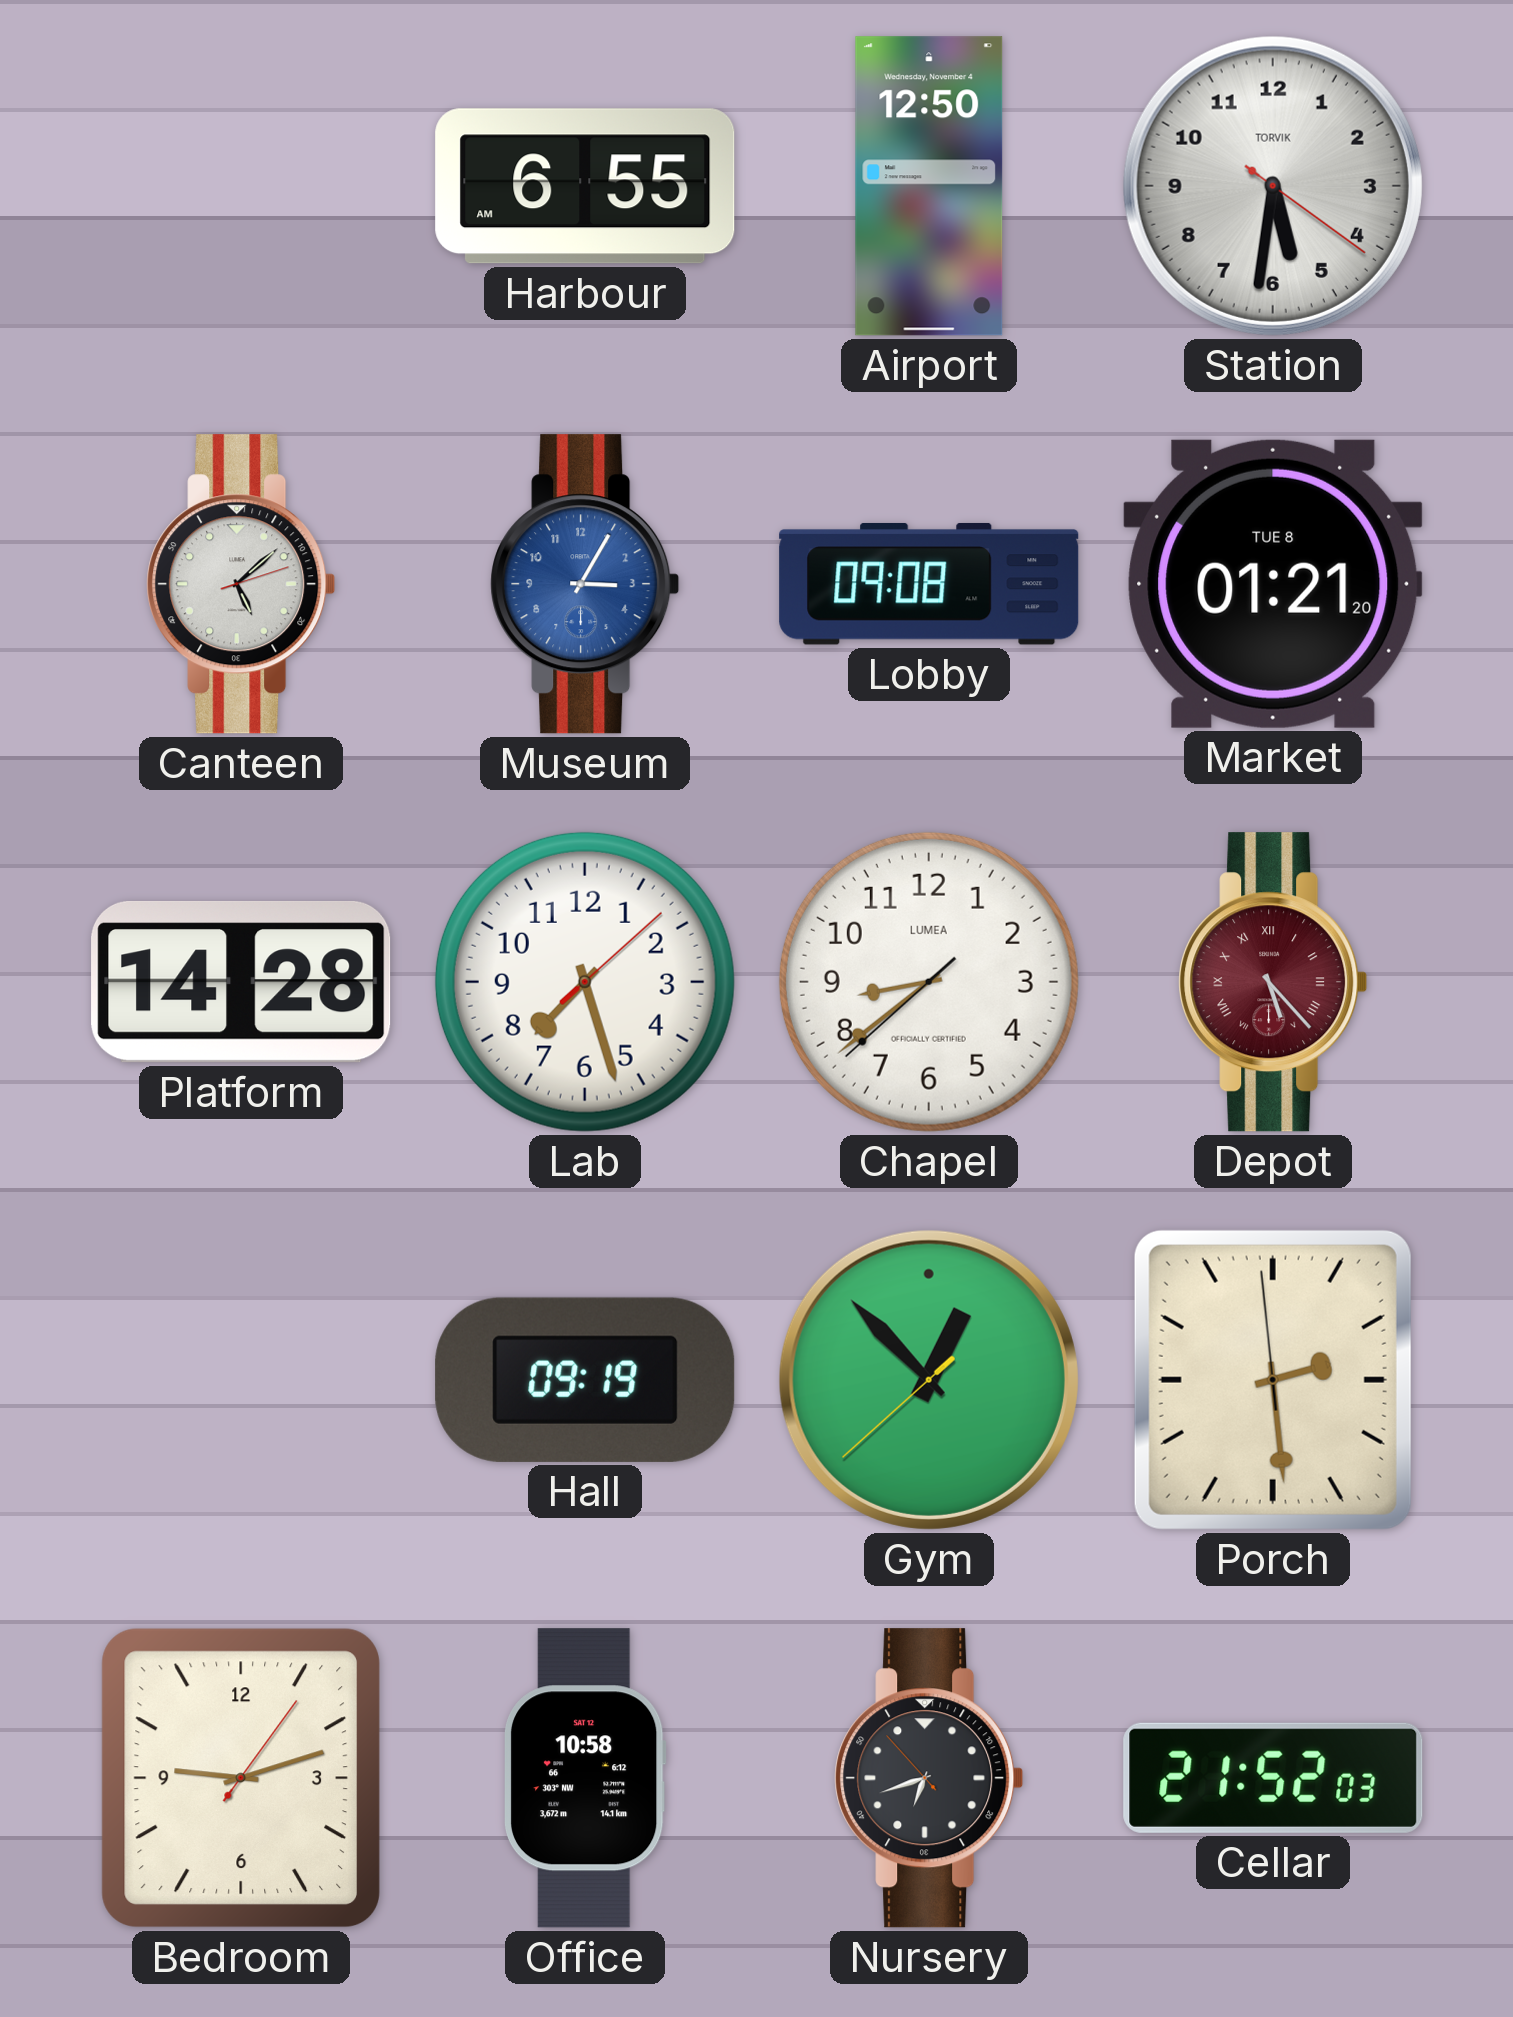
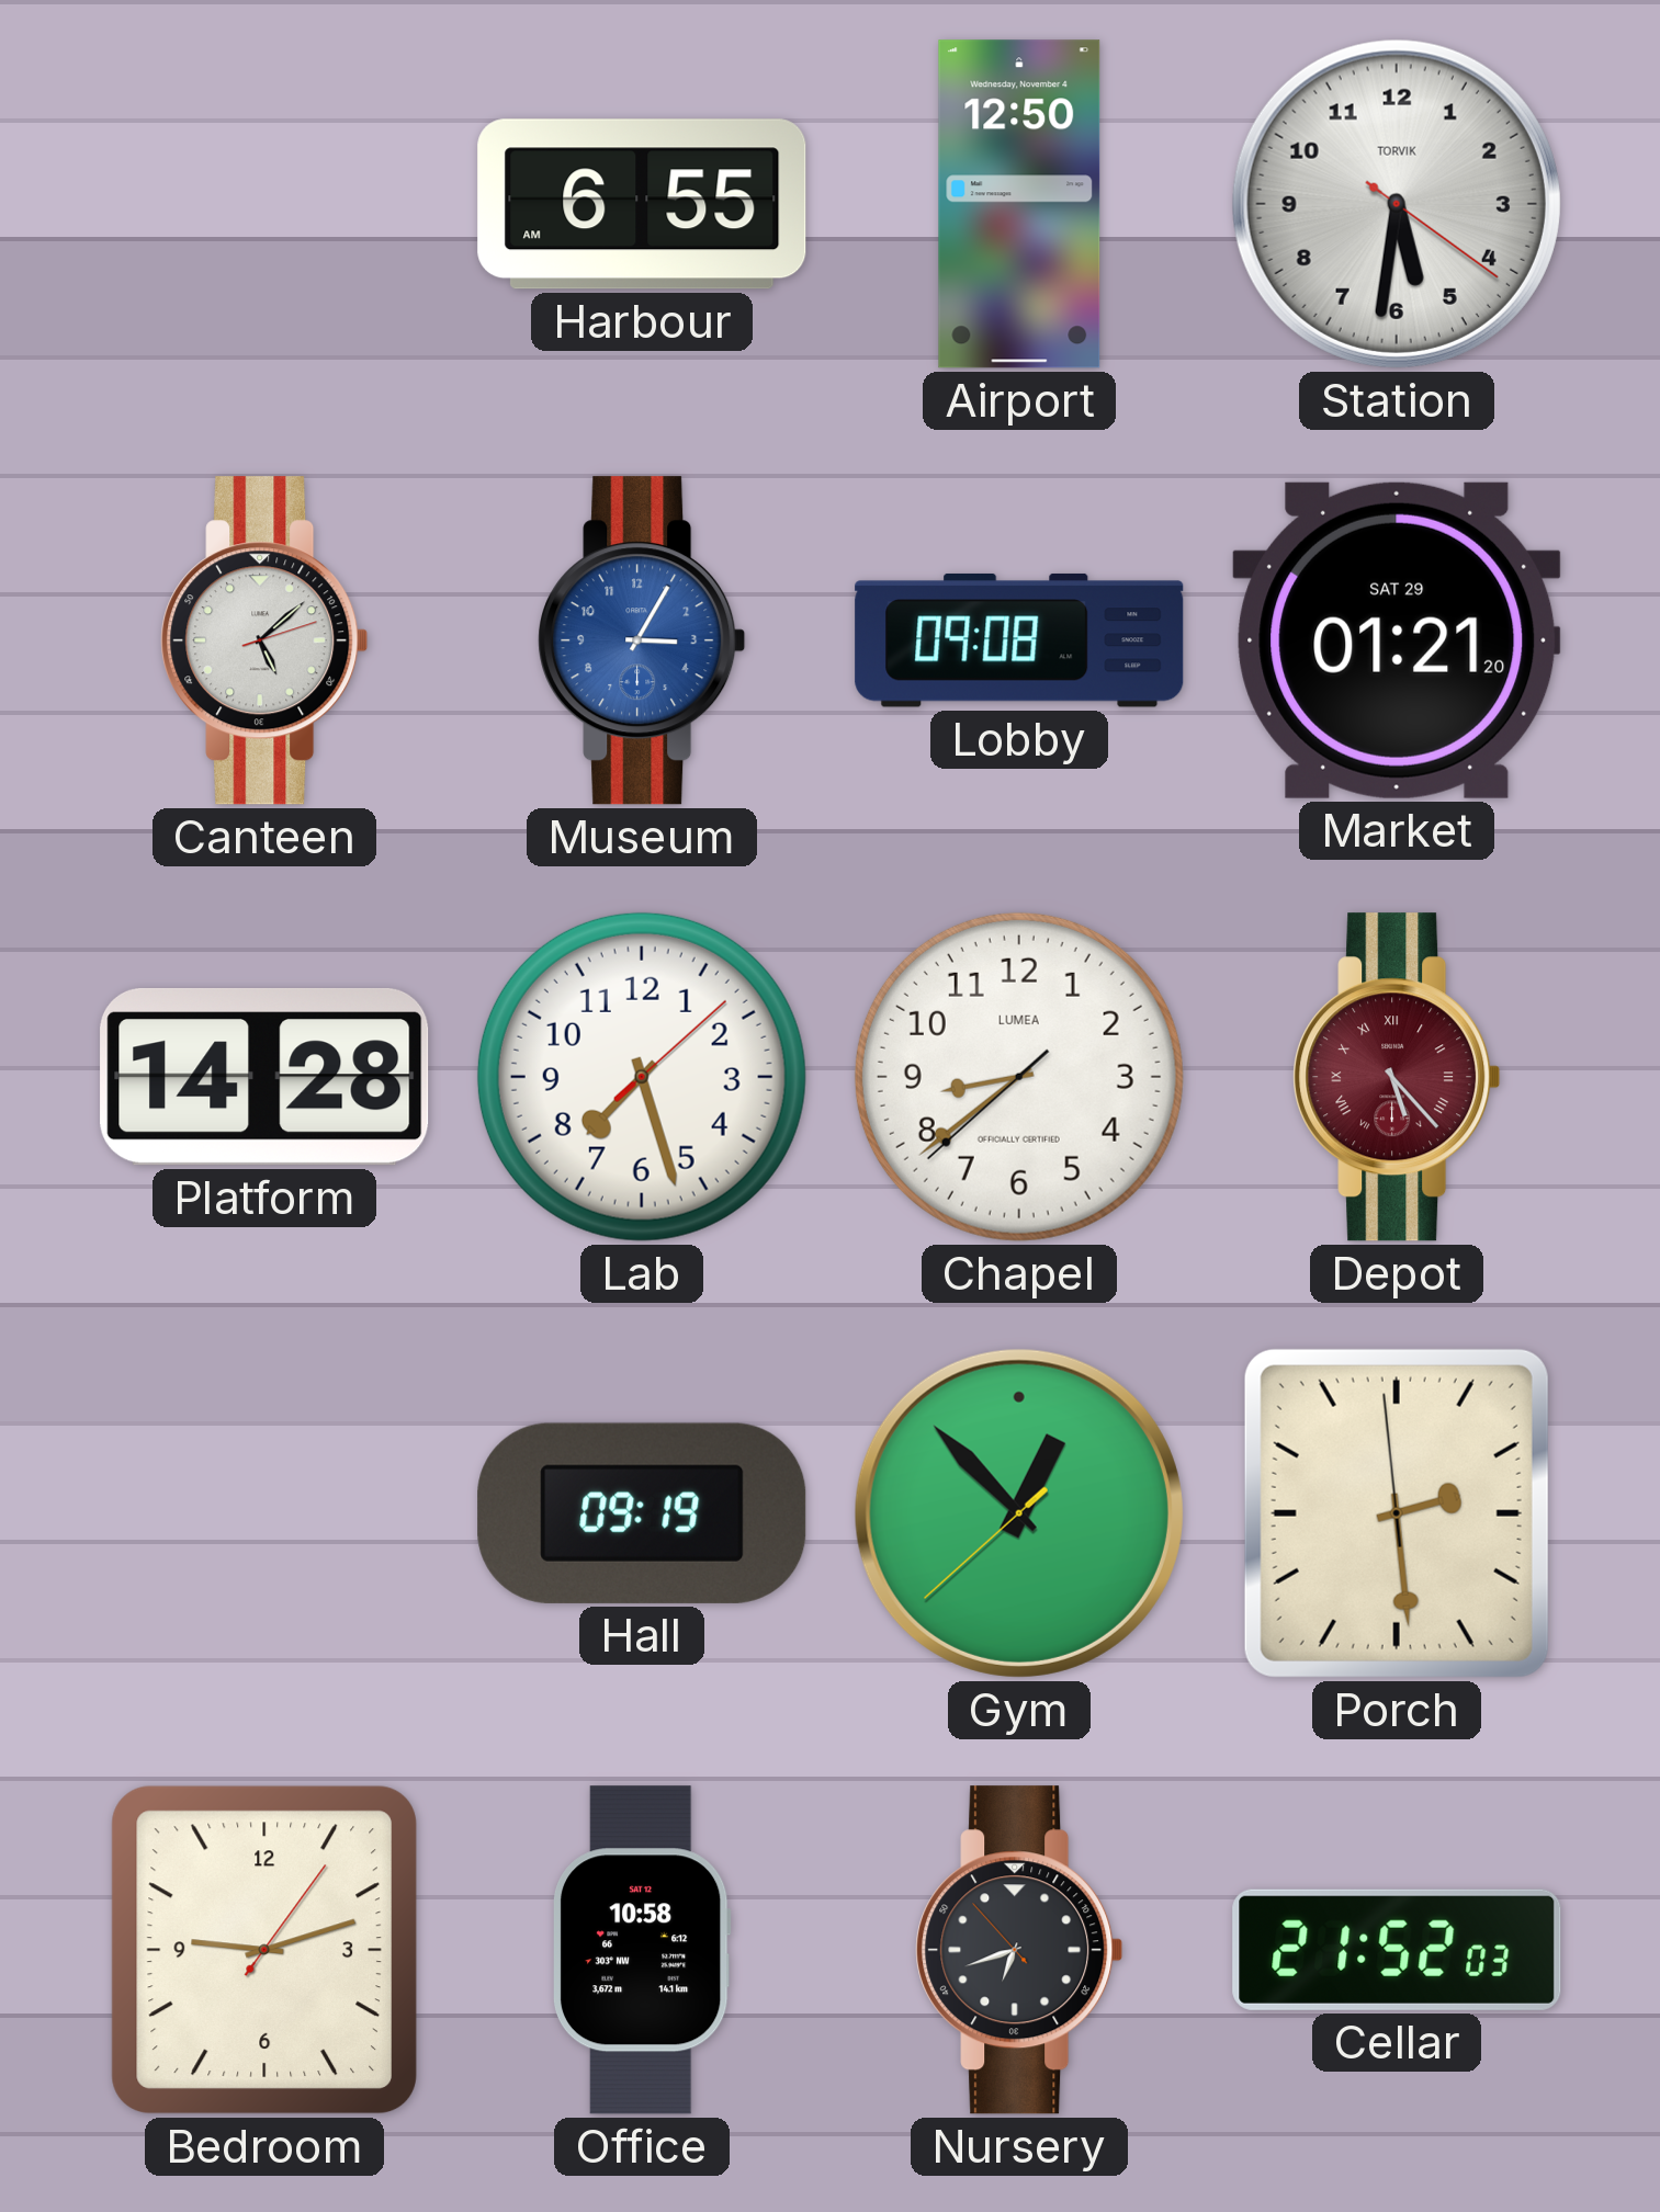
Market date: TUE 8 -> SAT 29 (1397, 640)
